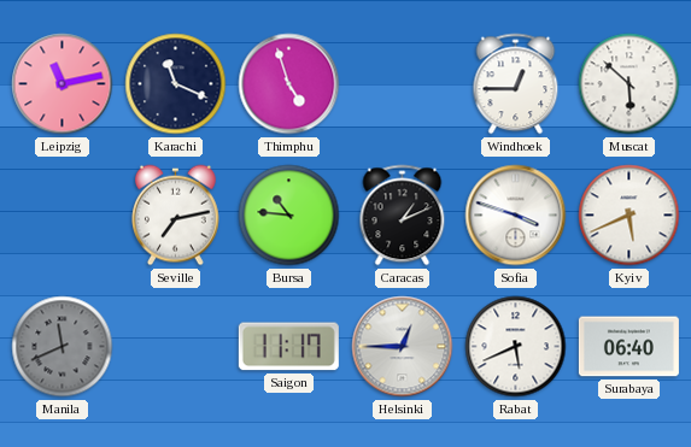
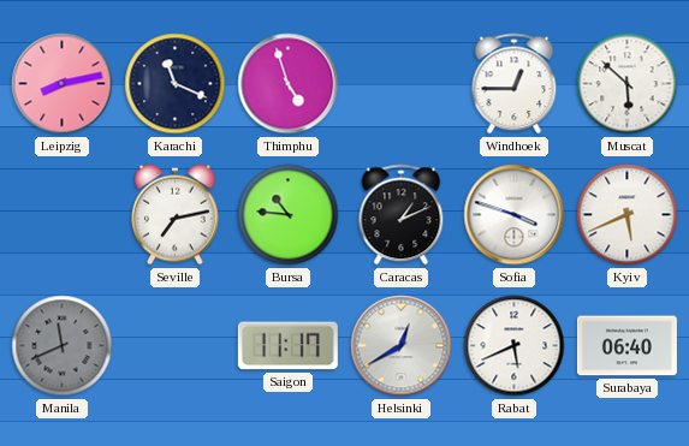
Leipzig: 11:13 -> 8:13 (63, 84)
Helsinki: 12:45 -> 12:40 (402, 346)
